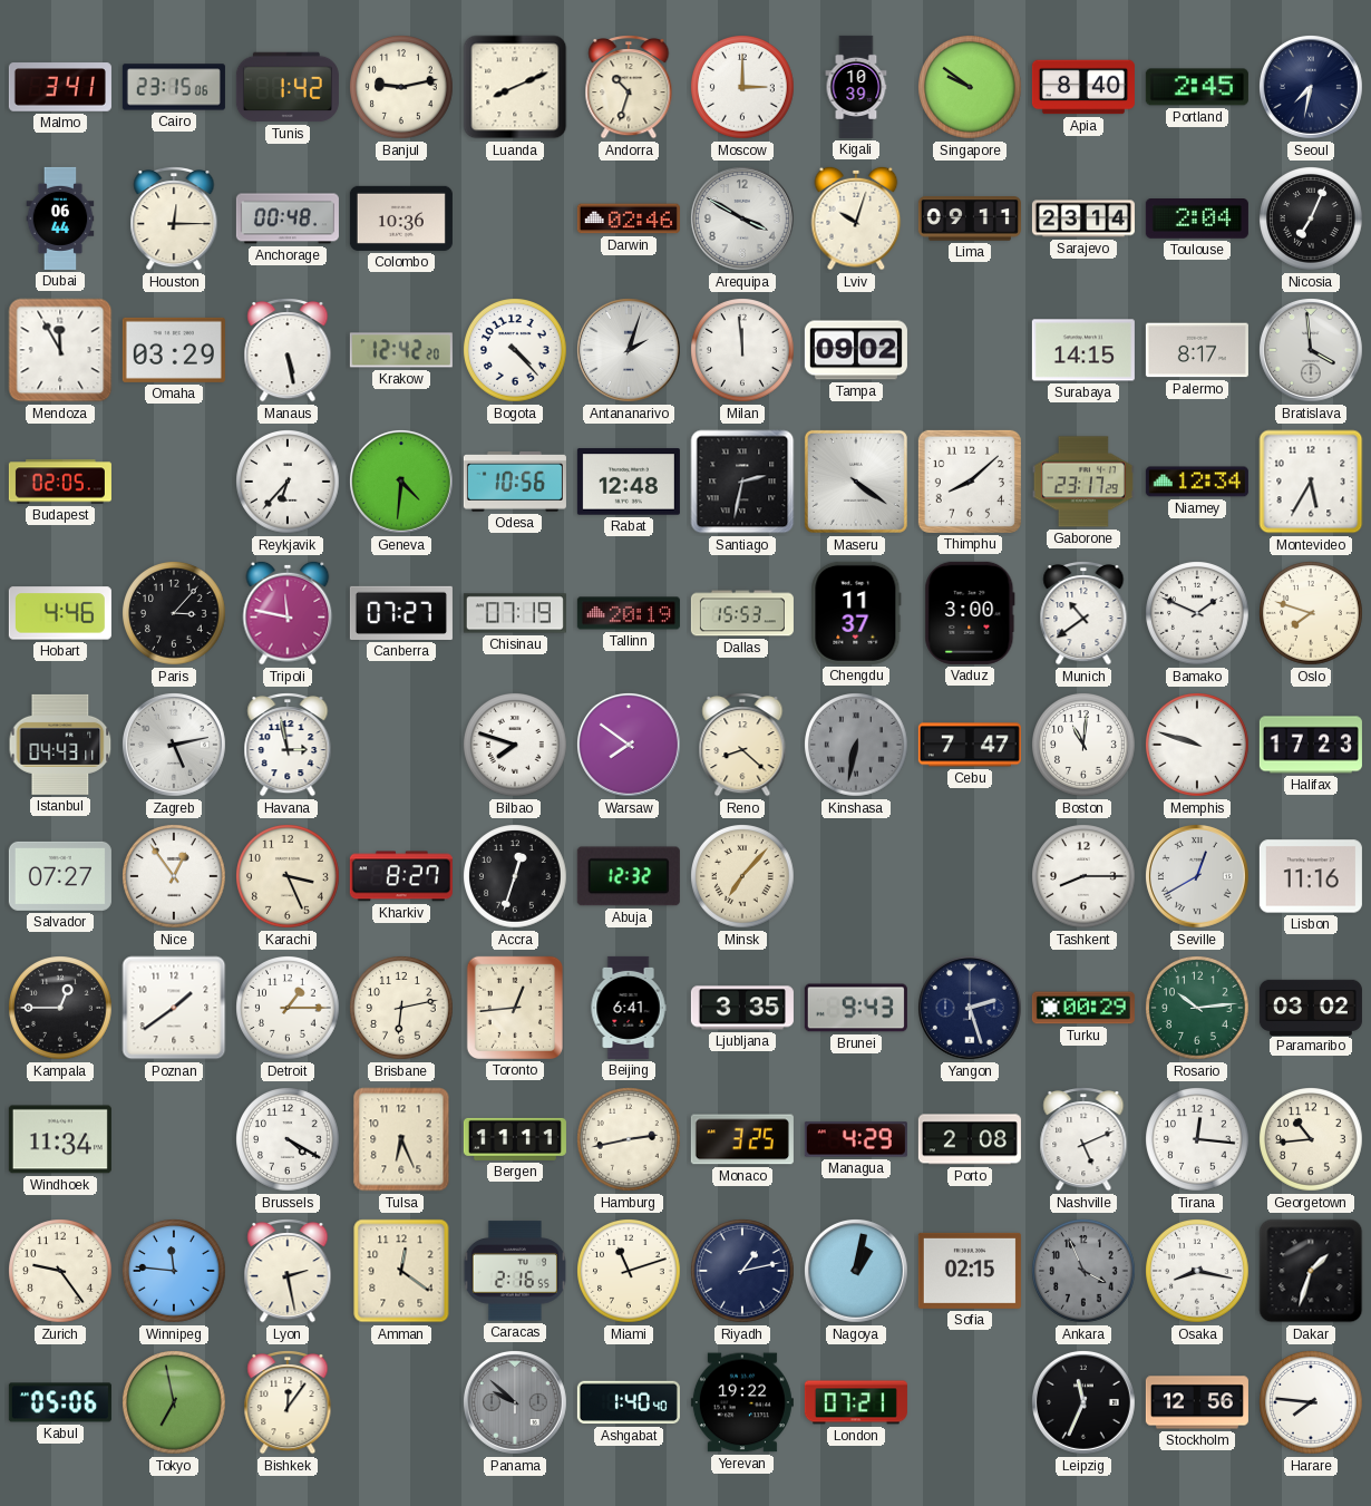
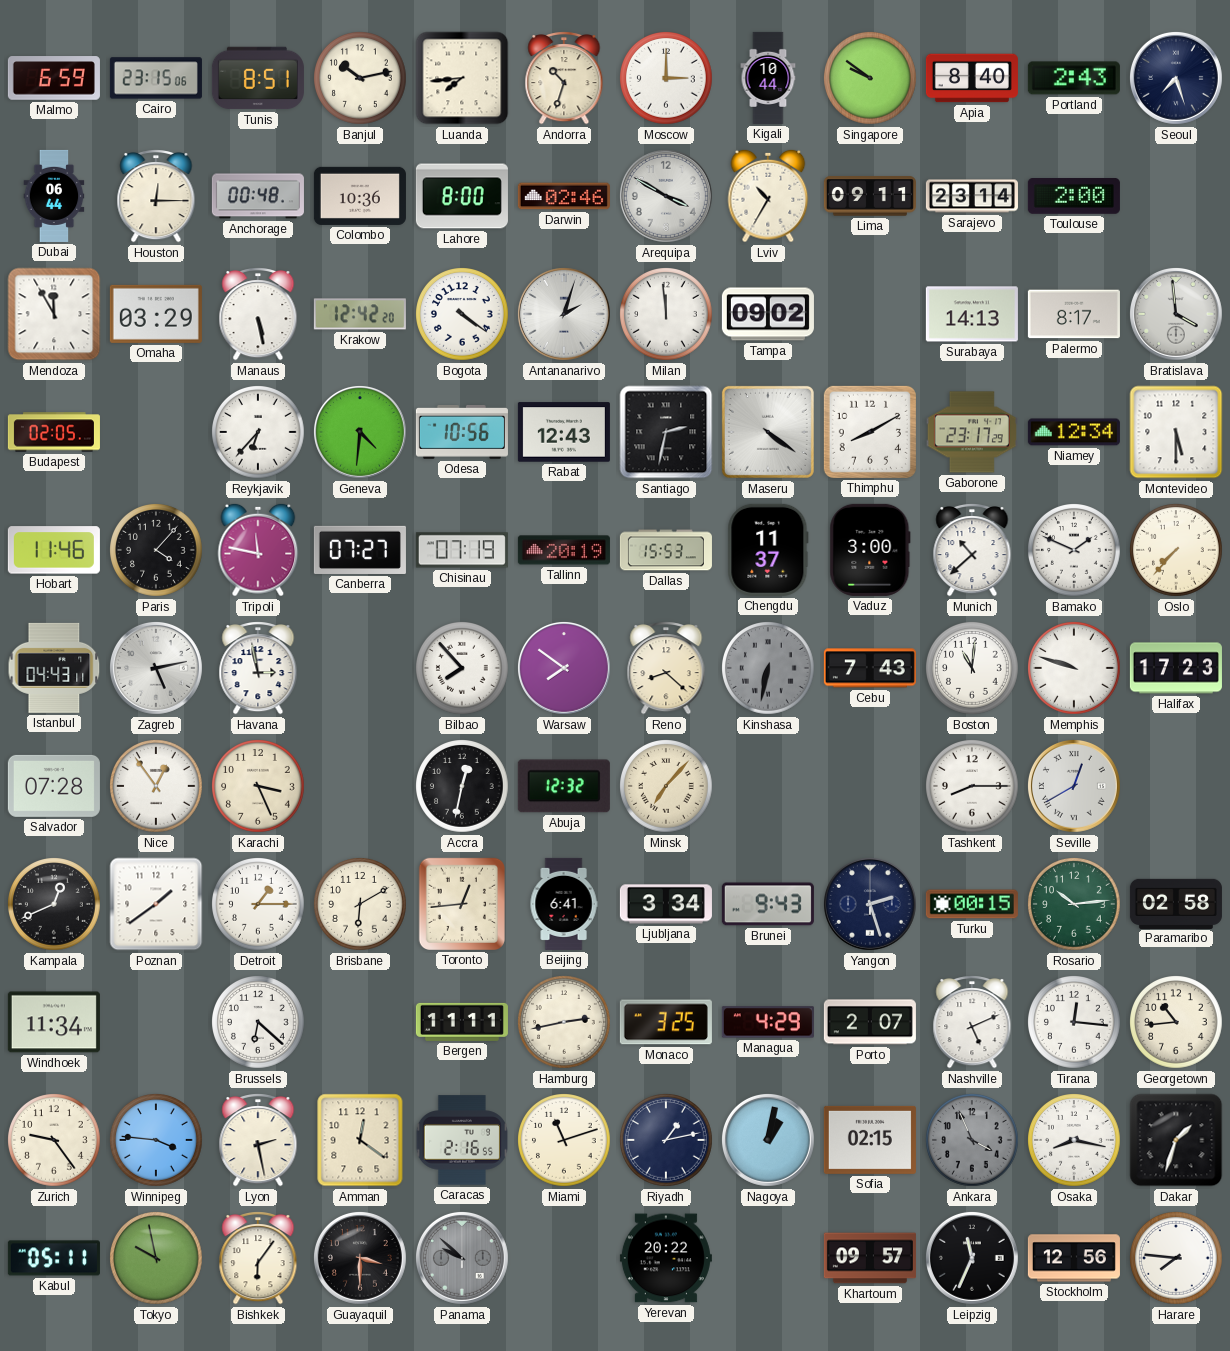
Malmo: 3:41 -> 6:59 (54, 78)
Tunis: 1:42 -> 8:51 (258, 78)
Banjul: 9:13 -> 10:13 (361, 79)
Luanda: 8:11 -> 7:44 (462, 78)
Kigali: 10:39 -> 10:44 (768, 78)
Portland: 2:45 -> 2:43 (1074, 78)
Seoul: 7:32 -> 7:27 (1176, 78)
Lahore: none -> 8:00 (462, 196)
Lviv: 10:03 -> 10:35 (768, 196)
Toulouse: 2:04 -> 2:00 (1074, 197)
Nicosia: 7:04 -> none (1312, 220)
Bogota: 4:23 -> 4:21 (463, 315)
Surabaya: 14:15 -> 14:13 (972, 314)
Rabat: 12:48 -> 12:43 (564, 432)
Thimphu: 8:08 -> 8:10 (870, 432)
Montevideo: 5:35 -> 5:30 (1176, 432)
Hobart: 4:46 -> 11:46 (54, 550)
Paris: 3:07 -> 4:07 (157, 551)
Munich: 10:39 -> 10:38 (972, 551)
Oslo: 7:48 -> 7:37 (1177, 551)
Bilbao: 7:48 -> 7:53 (463, 669)
Cebu: 7:47 -> 7:43 (870, 668)
Salvador: 07:27 -> 07:28 (54, 786)
Kharkiv: 8:27 -> none (401, 876)
Accra: 12:33 -> 12:32 (463, 787)
Lisbon: 11:16 -> none (1311, 876)
Kampala: 12:45 -> 12:41 (55, 905)
Brisbane: 6:13 -> 6:10 (361, 905)
Ljubljana: 3:35 -> 3:34 (666, 904)
Turku: 00:29 -> 00:15 (972, 904)
Paramaribo: 03:02 -> 02:58 (1176, 903)
Brussels: 4:20 -> 6:22 (259, 1023)
Tulsa: 6:26 -> none (401, 1139)
Porto: 2:08 -> 2:07 (870, 1022)
Winnipeg: 11:46 -> 3:46 (157, 1141)
Kabul: 05:06 -> 05:11 (54, 1258)
Tokyo: 6:58 -> 9:58 (157, 1259)
Bishkek: 12:06 -> 6:06 (258, 1259)
Guayaquil: none -> 3:30 (360, 1258)
Ashgabat: 1:40 -> none (629, 1402)
Yerevan: 19:22 -> 20:22 (666, 1258)
London: 07:21 -> none (856, 1402)
Khartoum: none -> 09:57 (870, 1258)
